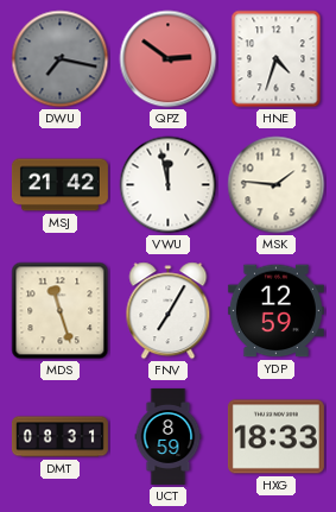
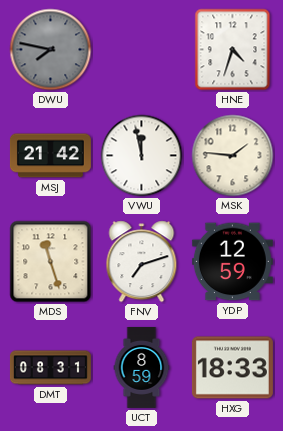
DWU: 7:17 -> 7:47 (51, 50)
QPZ: 2:51 -> none (169, 59)
FNV: 7:05 -> 7:12 (142, 262)
